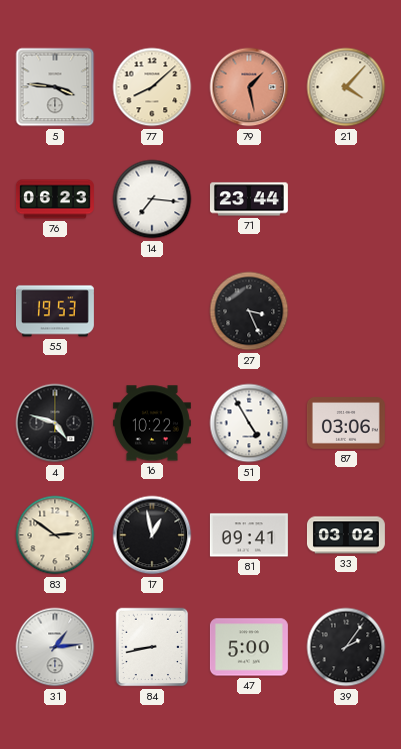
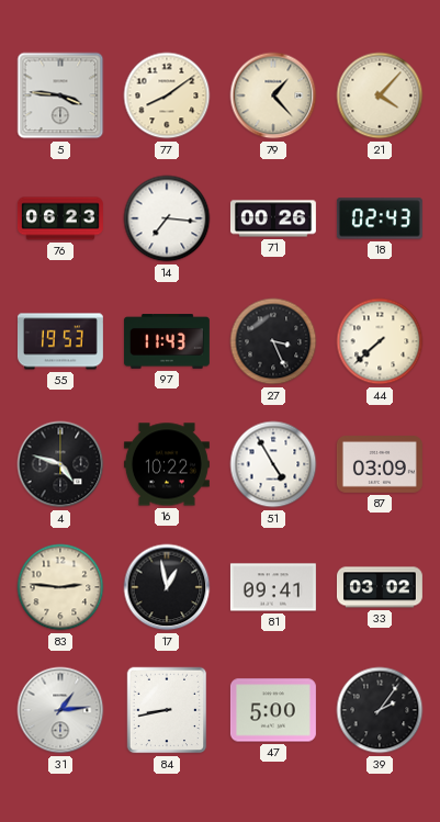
77: 8:08 -> 8:09 (167, 95)
79: 1:28 -> 1:23 (273, 95)
79 dial: salmon -> cream (273, 95)
71: 23:44 -> 00:26 (273, 218)
18: none -> 02:43 (380, 218)
97: none -> 11:43 (167, 341)
44: none -> 7:38 (380, 341)
87: 03:06 -> 03:09 (380, 465)
83: 2:51 -> 2:46 (60, 587)
